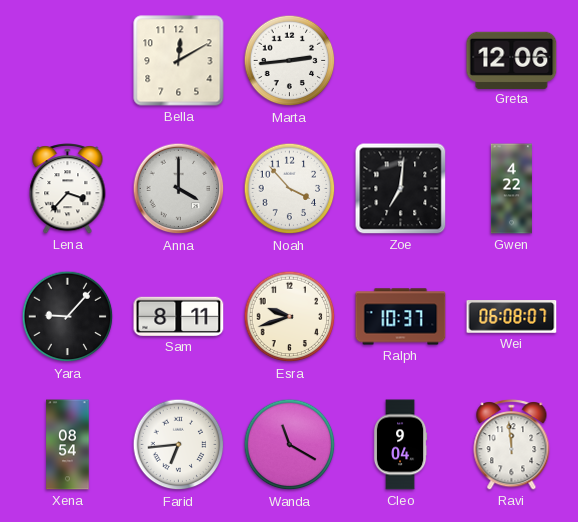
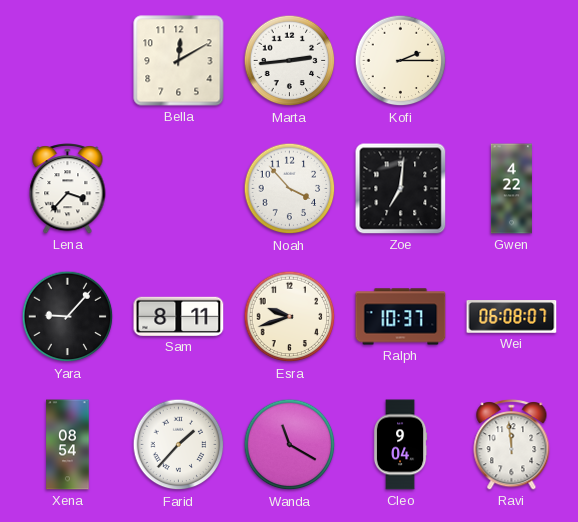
Kofi: none -> 2:15 (401, 61)
Greta: 12:06 -> none (512, 60)
Anna: 4:00 -> none (179, 189)
Farid: 6:44 -> 1:37 (179, 445)
